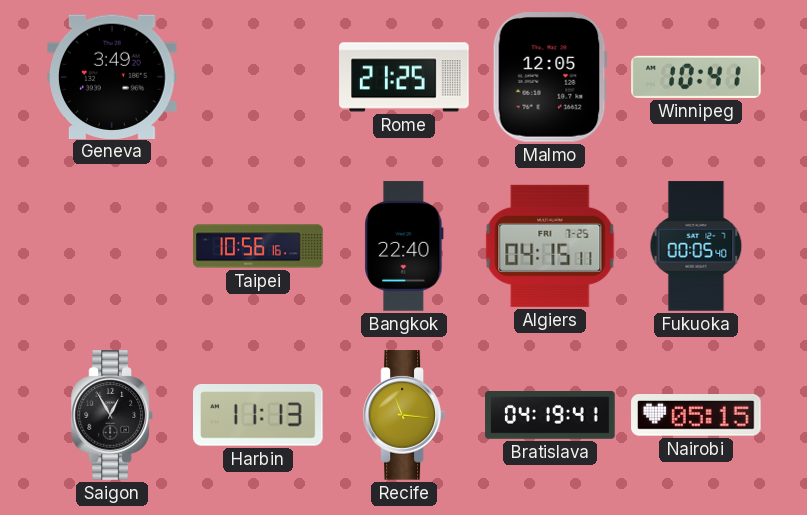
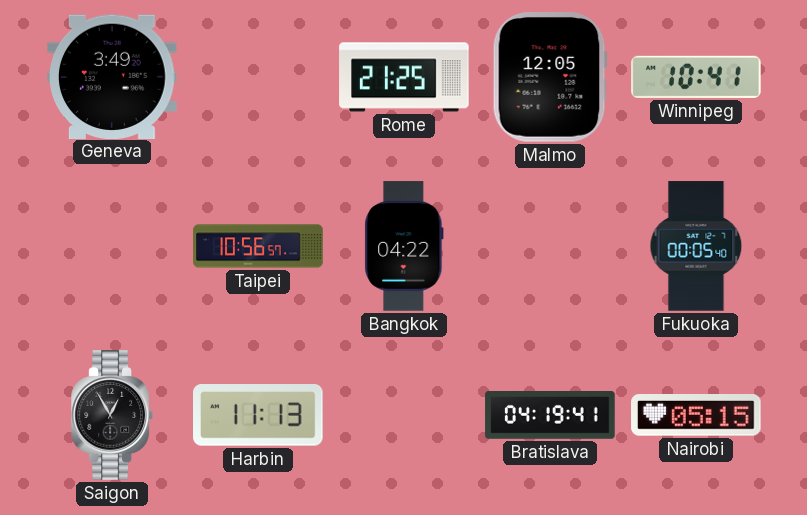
Taipei: 10:56:16 -> 10:56:57 (258, 246)
Bangkok: 22:40 -> 04:22 (404, 246)
Algiers: 04:15 -> none (550, 246)
Recife: 11:16 -> none (403, 415)
